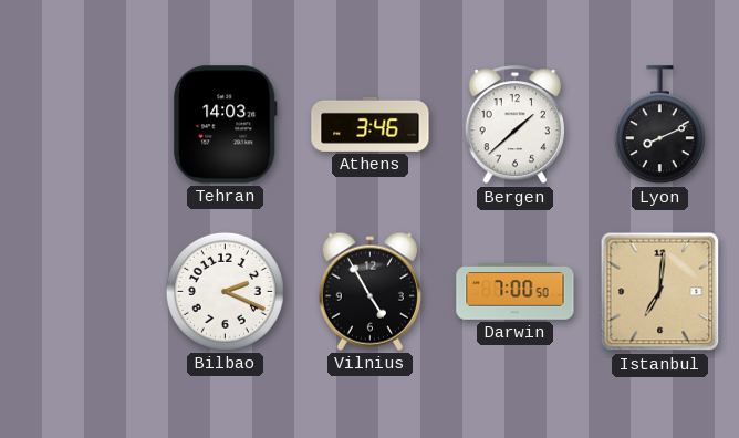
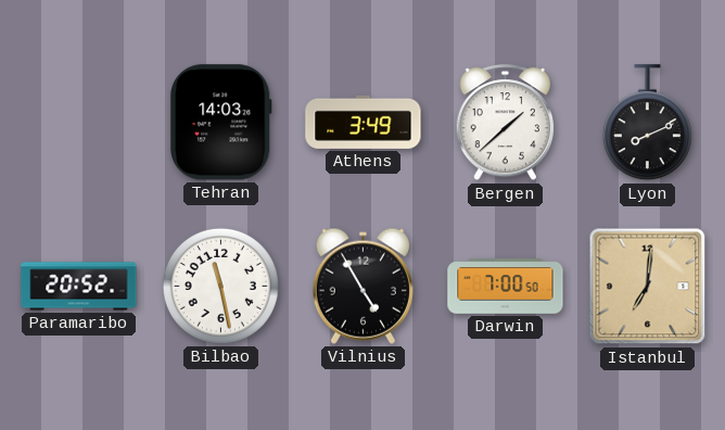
Athens: 3:46 -> 3:49 (364, 122)
Paramaribo: none -> 20:52 (79, 287)
Bilbao: 2:19 -> 11:28 (220, 286)
